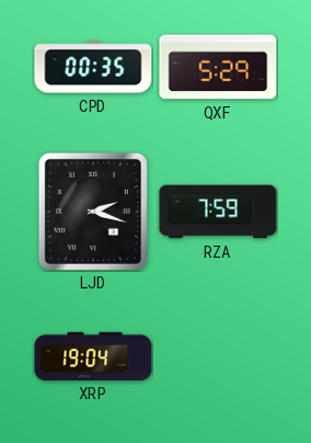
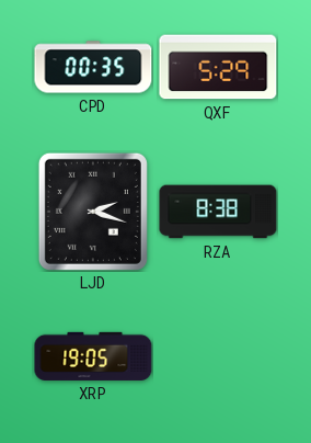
RZA: 7:59 -> 8:38 (218, 212)
XRP: 19:04 -> 19:05 (93, 356)
